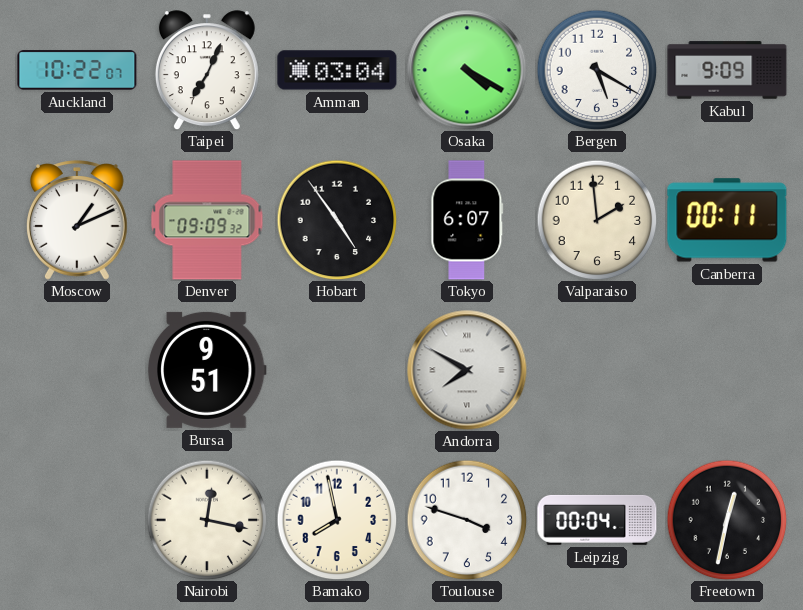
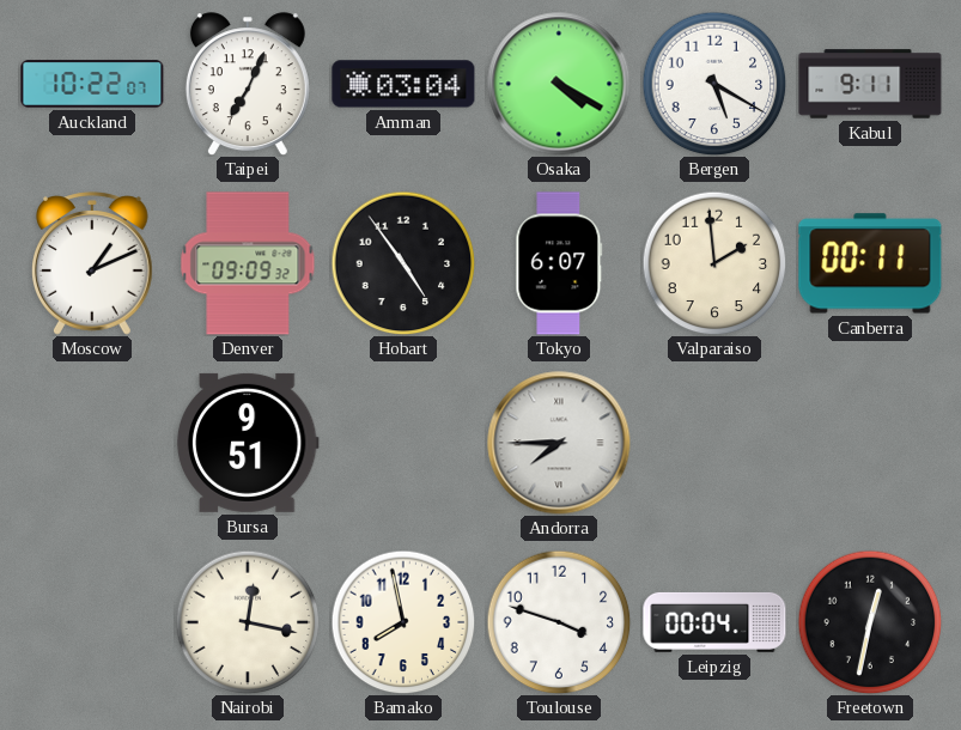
Kabul: 9:09 -> 9:11 (870, 84)
Andorra: 7:50 -> 7:45 (559, 443)
